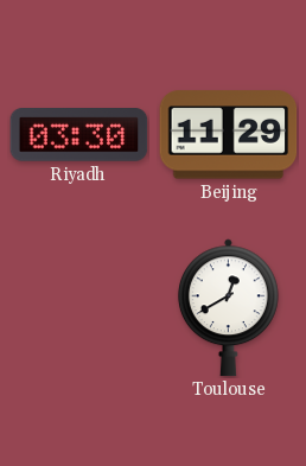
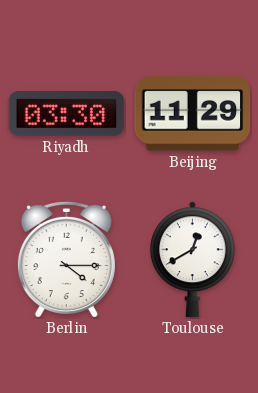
Berlin: none -> 4:15 (66, 259)
